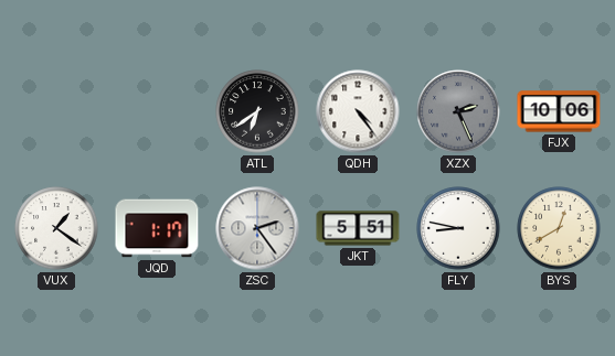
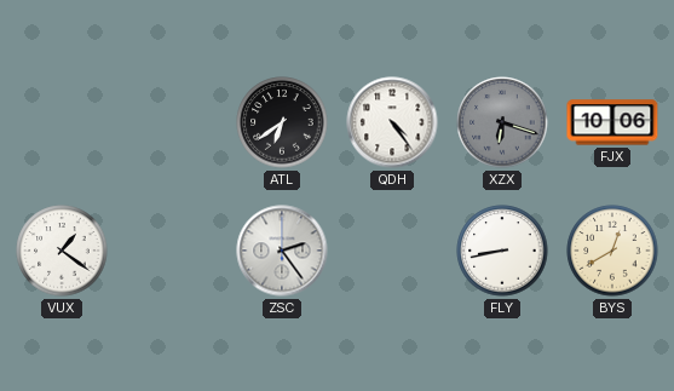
XZX: 2:26 -> 6:18 (502, 122)
JQD: 1:17 -> none (157, 228)
JKT: 5:51 -> none (358, 228)
FLY: 8:47 -> 8:43 (502, 251)
